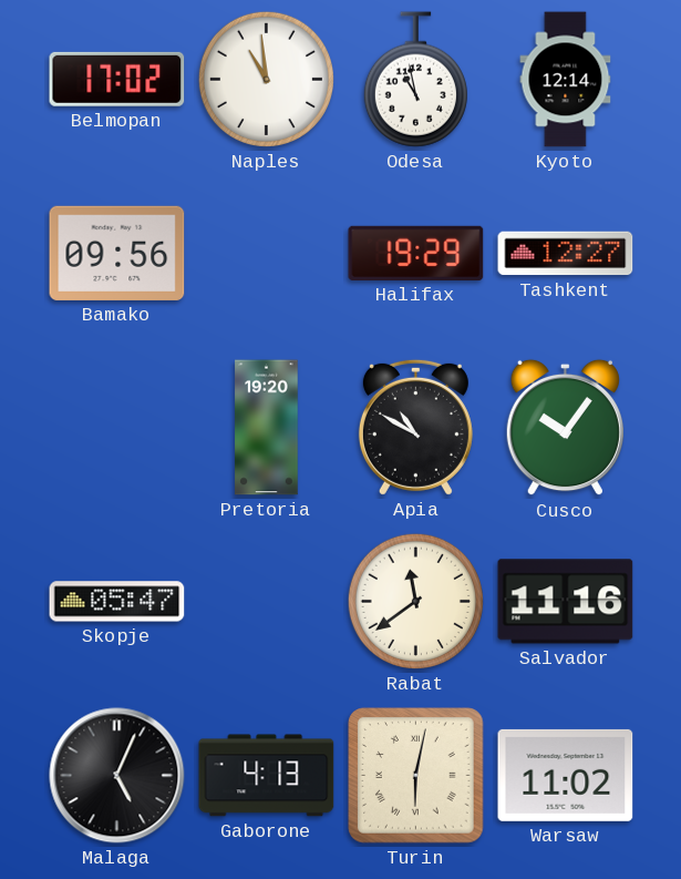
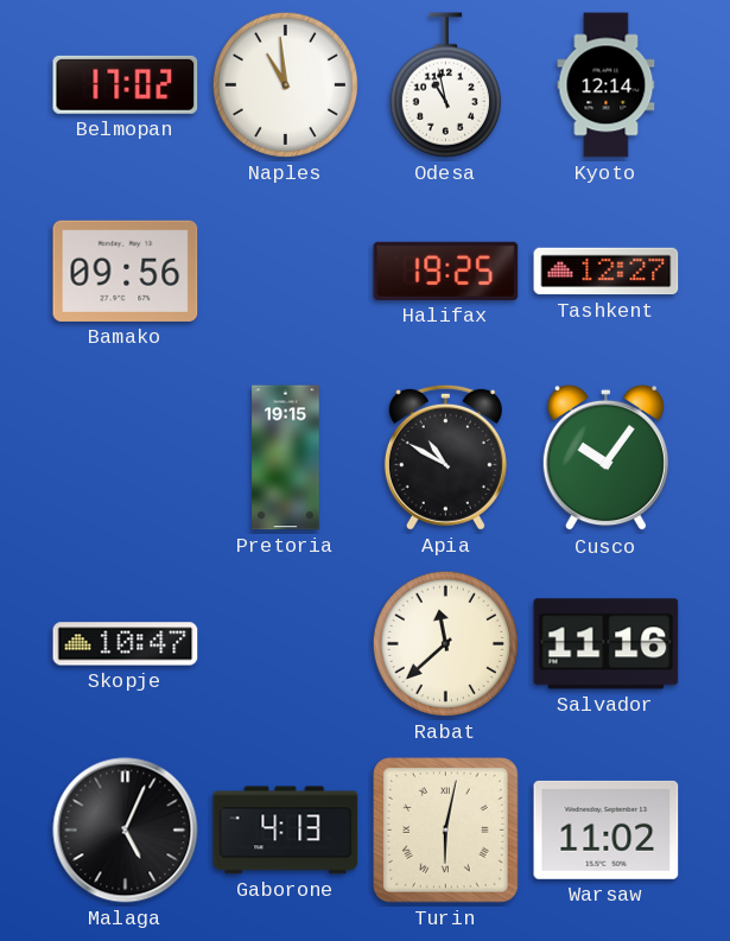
Halifax: 19:29 -> 19:25 (446, 271)
Pretoria: 19:20 -> 19:15 (286, 458)
Skopje: 05:47 -> 10:47 (126, 644)
Rabat: 11:39 -> 11:38 (445, 643)
